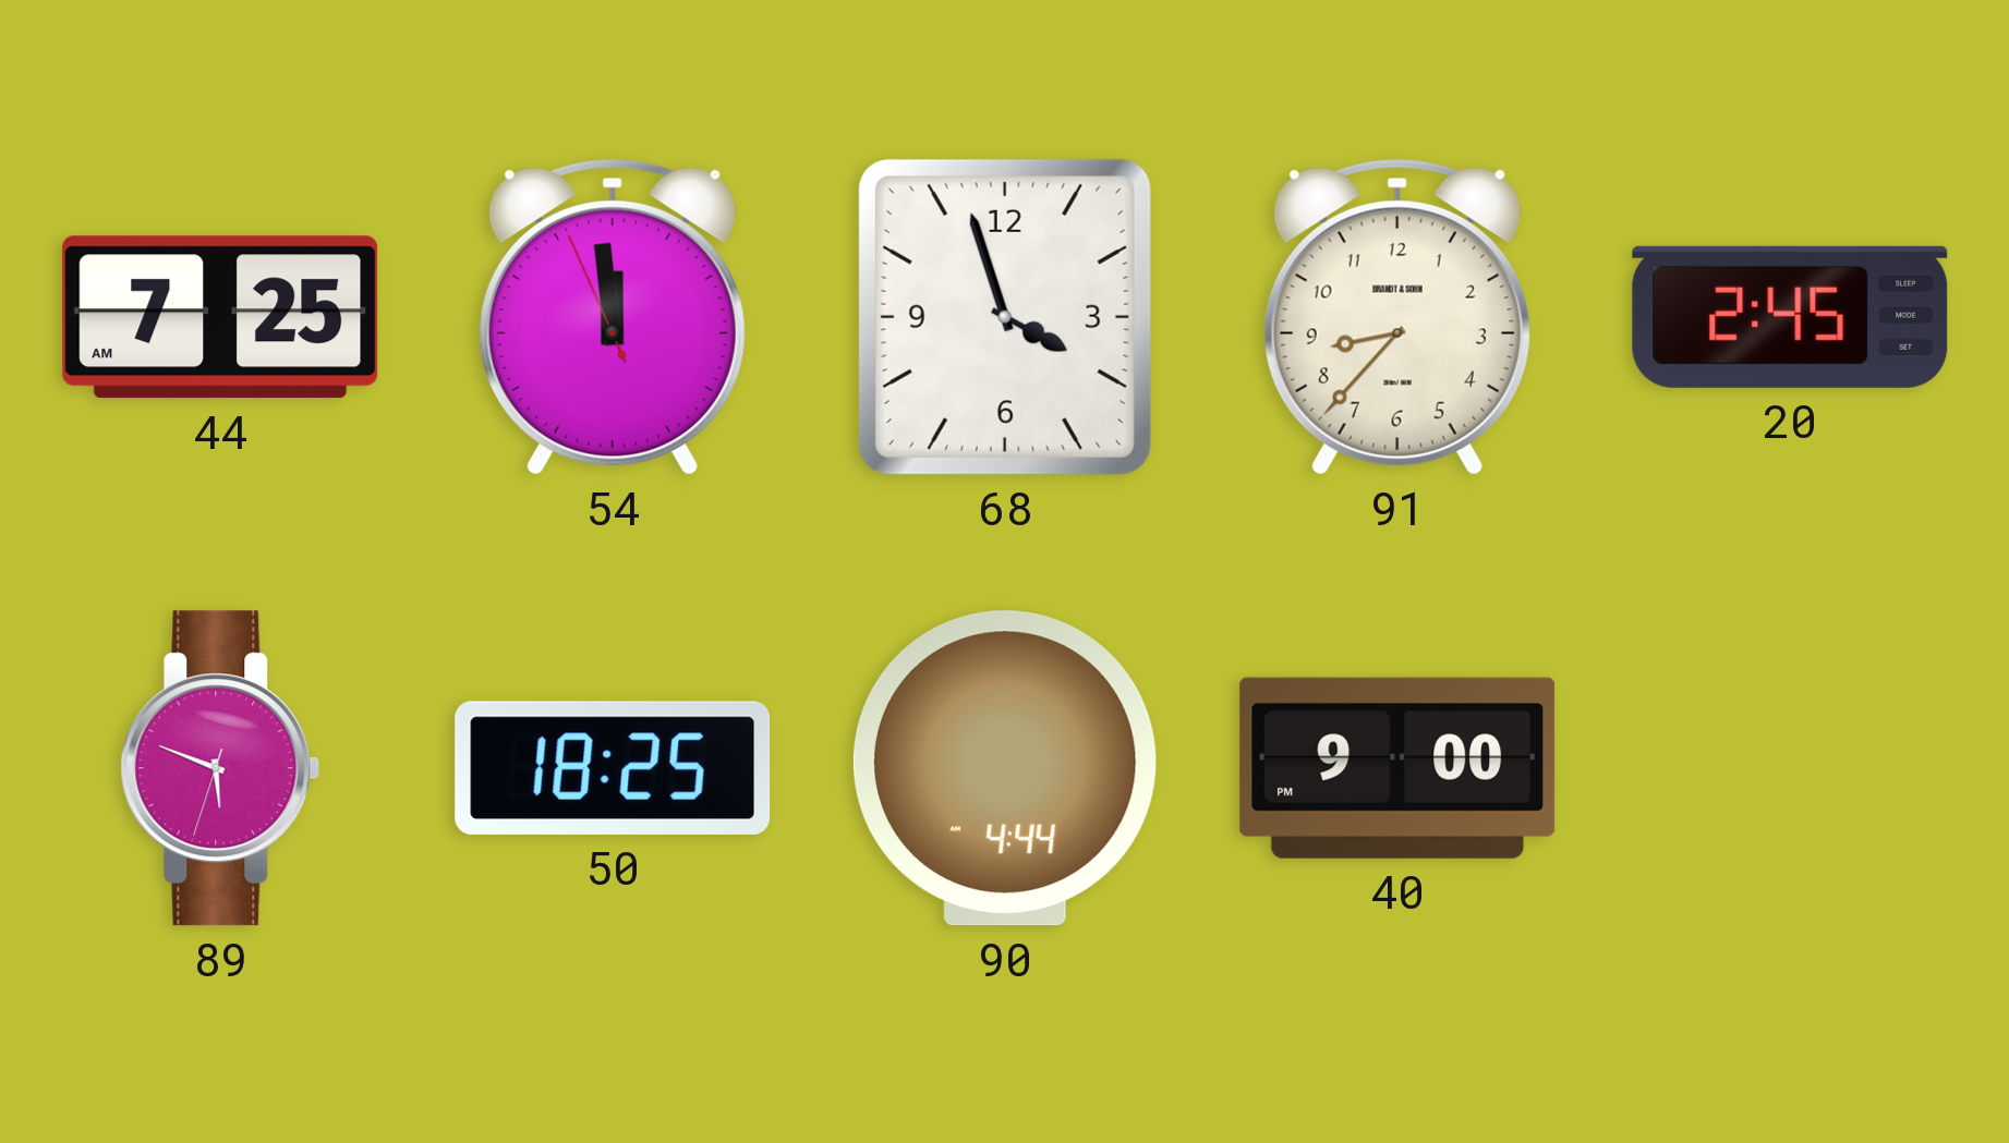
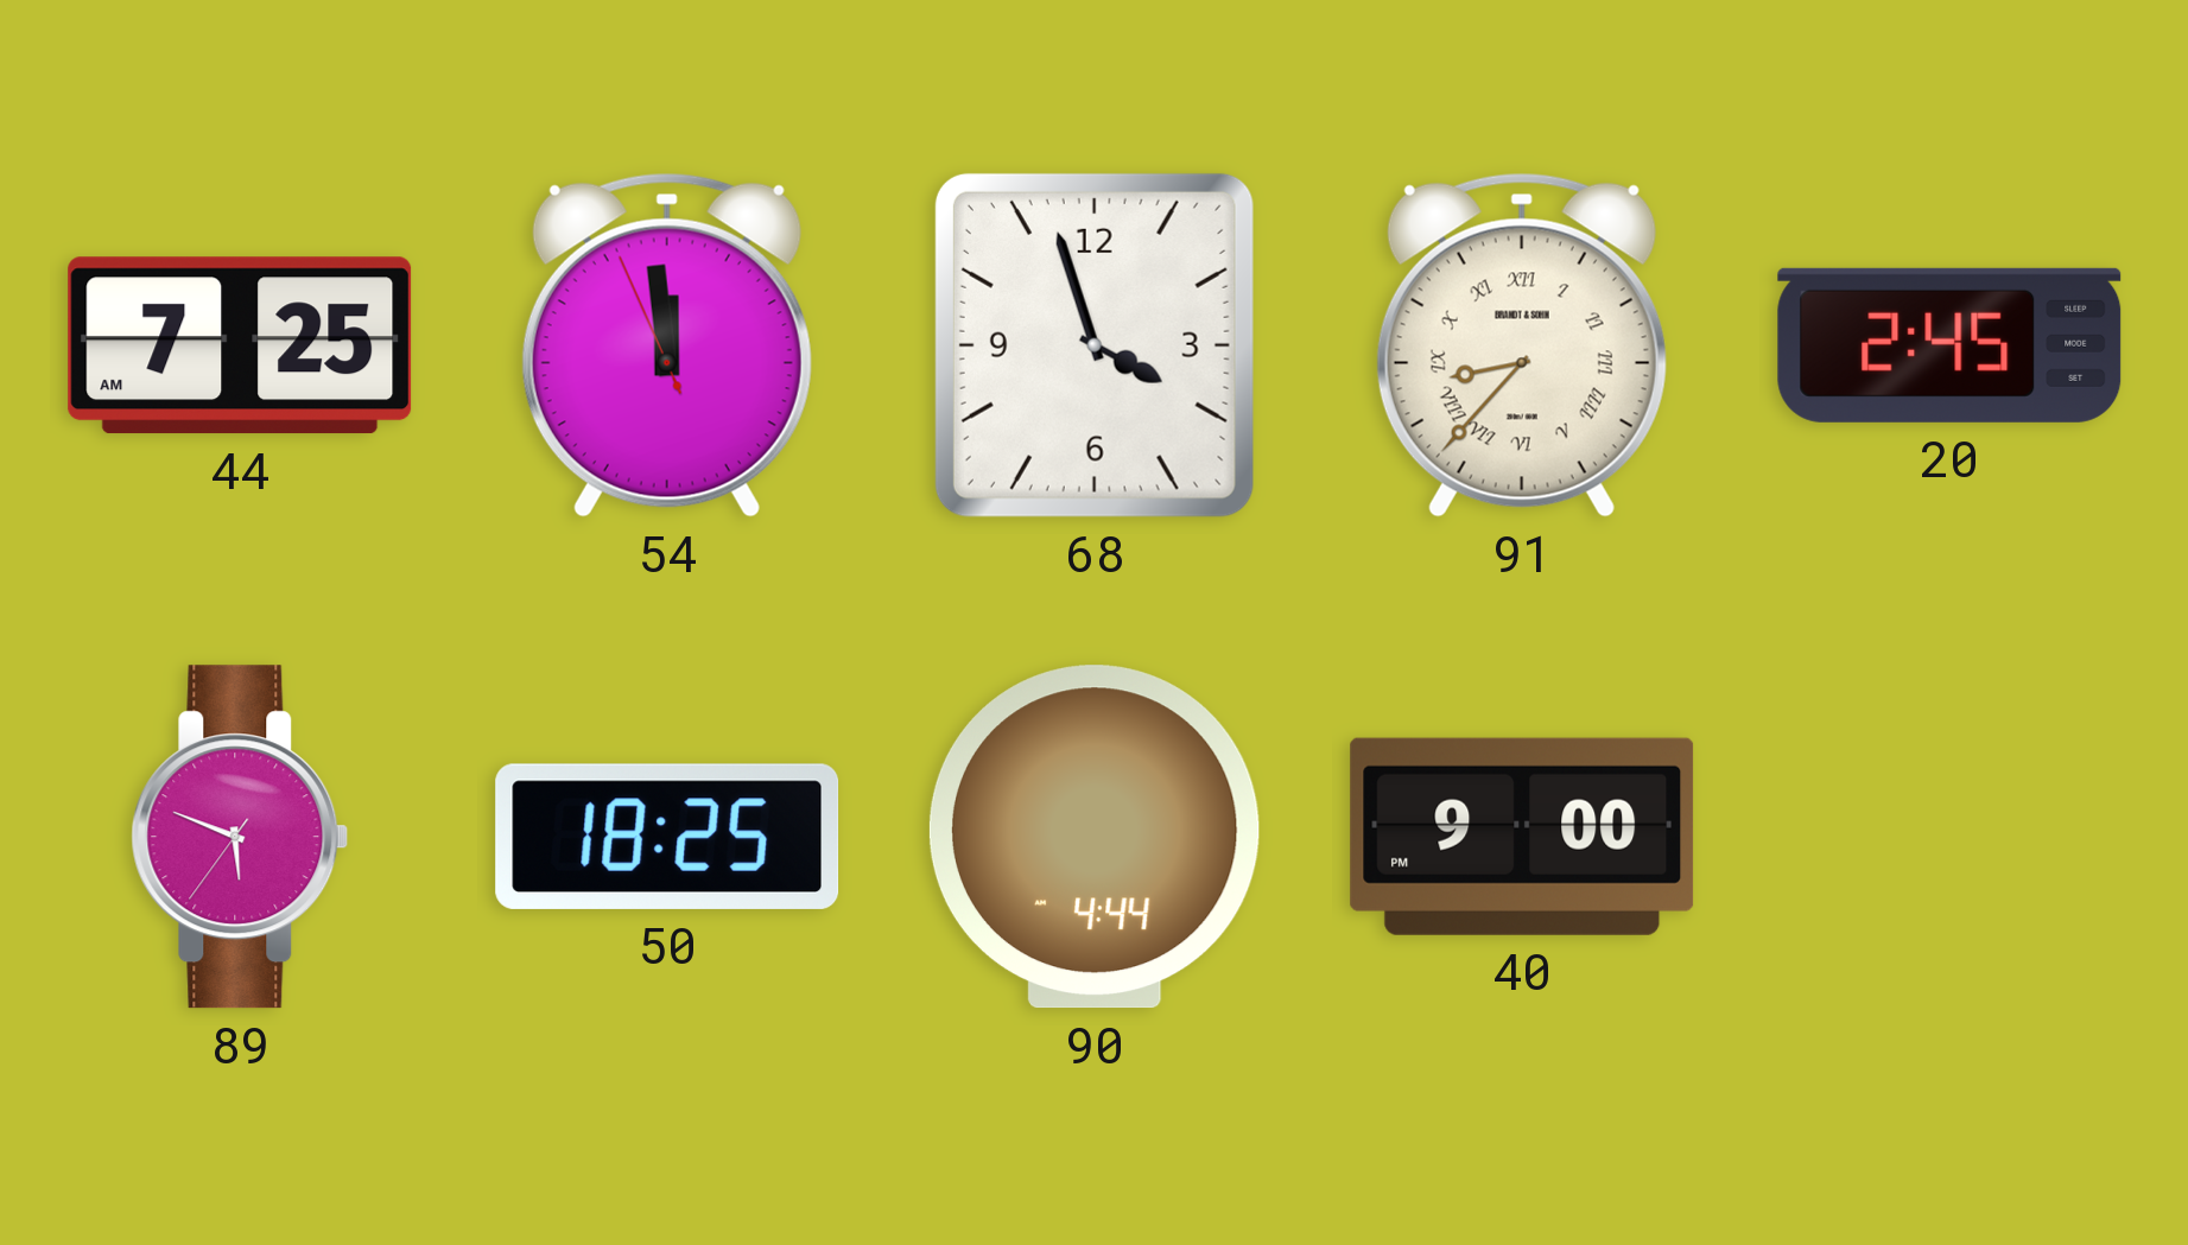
91 numerals: Arabic -> Roman (1522, 345)
89: 5:48:33 -> 5:48:36 (240, 837)
